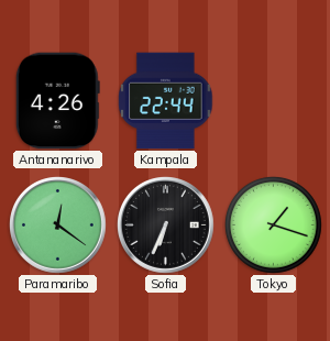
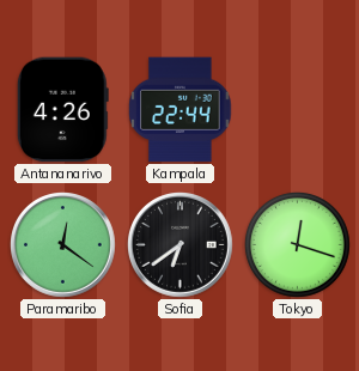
Sofia: 6:34 -> 6:39 (181, 245)
Tokyo: 1:18 -> 12:18 (297, 244)
